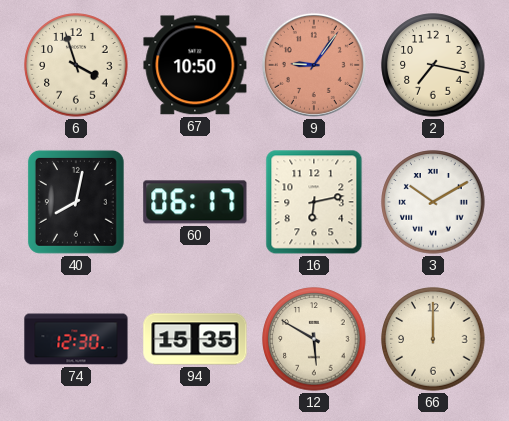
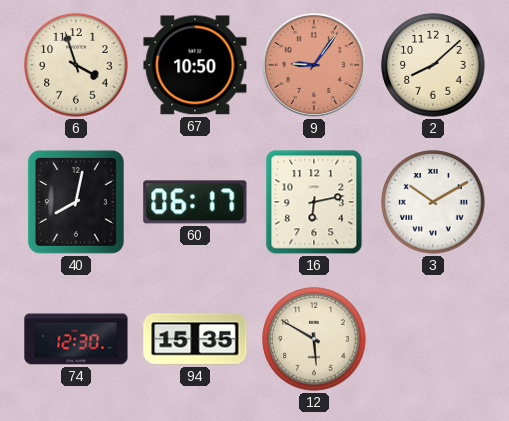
2: 7:17 -> 8:08 (433, 65)
66: 12:00 -> none (433, 339)
